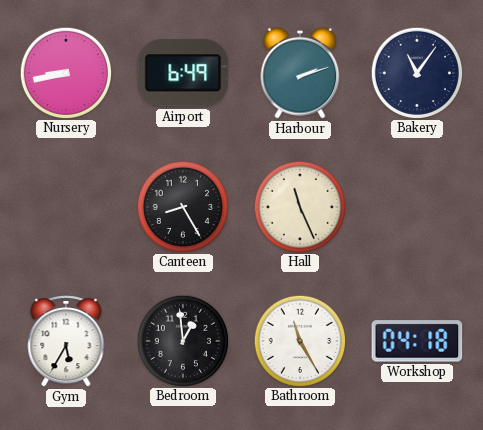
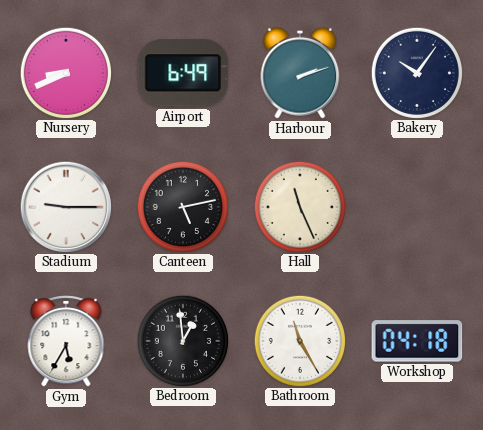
Nursery: 8:43 -> 8:41 (65, 72)
Bakery: 11:06 -> 10:06 (416, 72)
Stadium: none -> 9:15 (65, 206)
Canteen: 8:25 -> 5:13 (182, 206)
